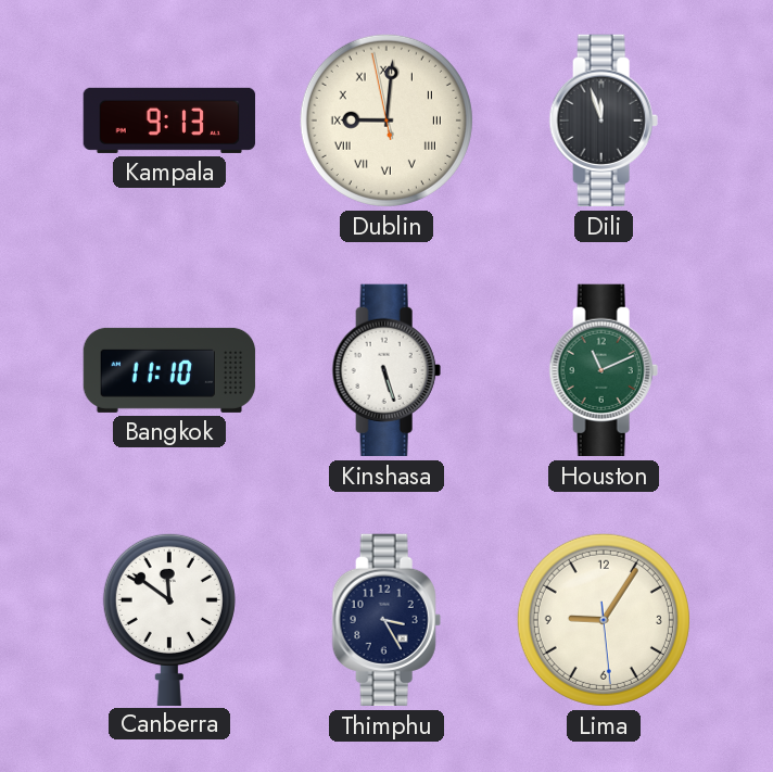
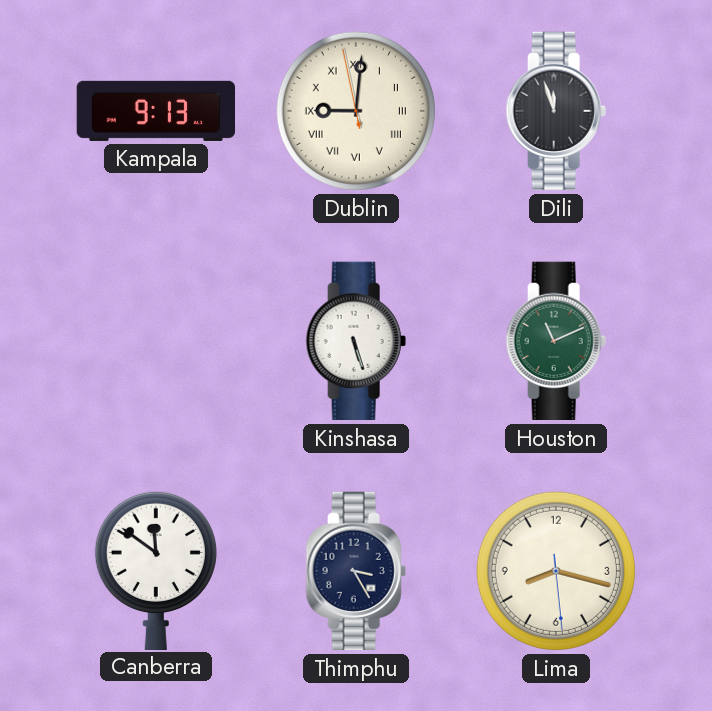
Bangkok: 11:10 -> none (169, 370)
Lima: 9:05 -> 8:17 (556, 571)
